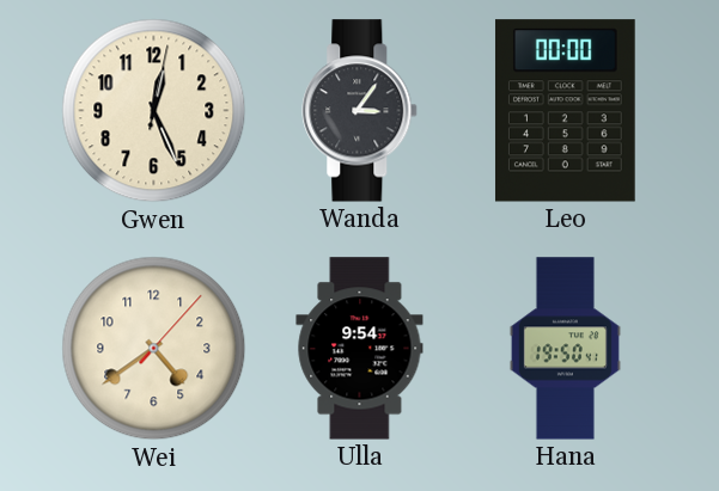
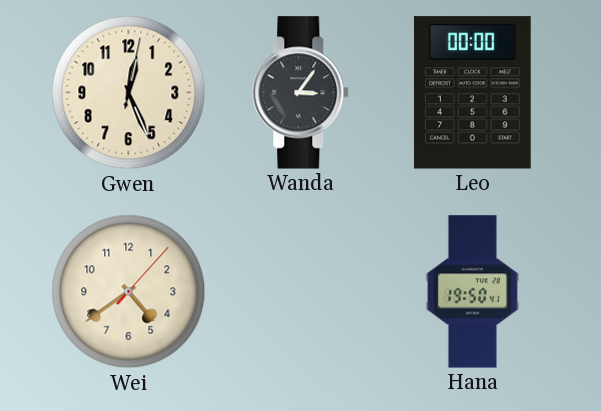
Ulla: 9:54 -> none (360, 349)
